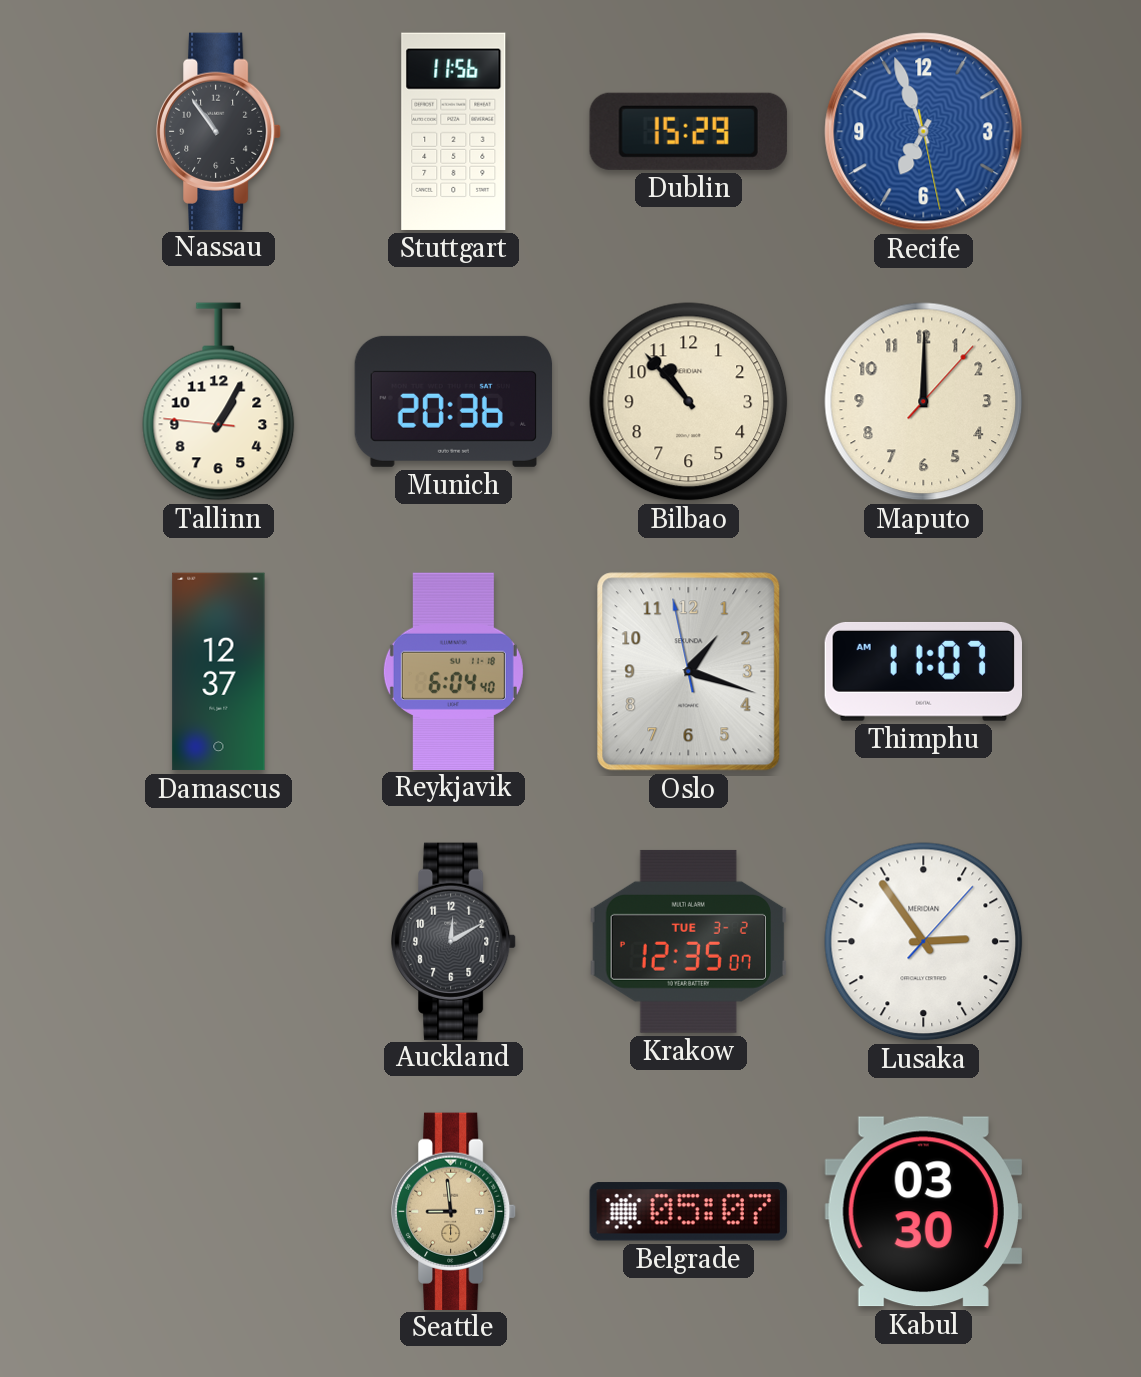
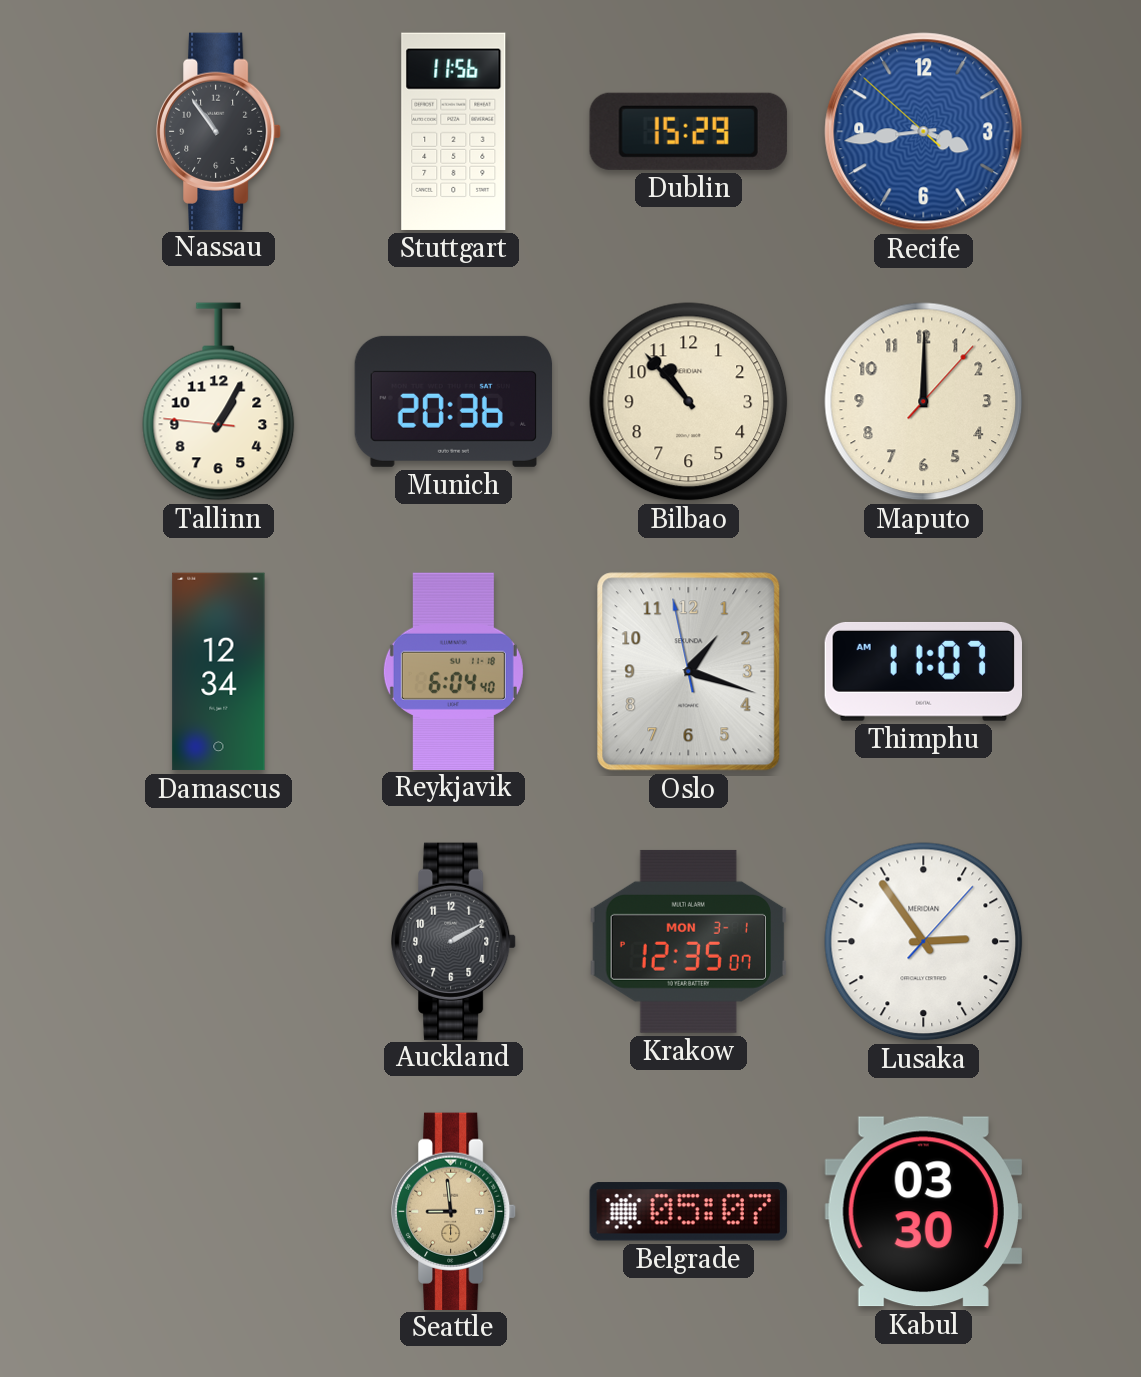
Recife: 6:56 -> 3:43 (924, 132)
Damascus: 12:37 -> 12:34 (219, 672)
Auckland: 12:10 -> 2:10 (455, 941)
Krakow date: TUE 3-2 -> MON 3-1 (688, 941)
